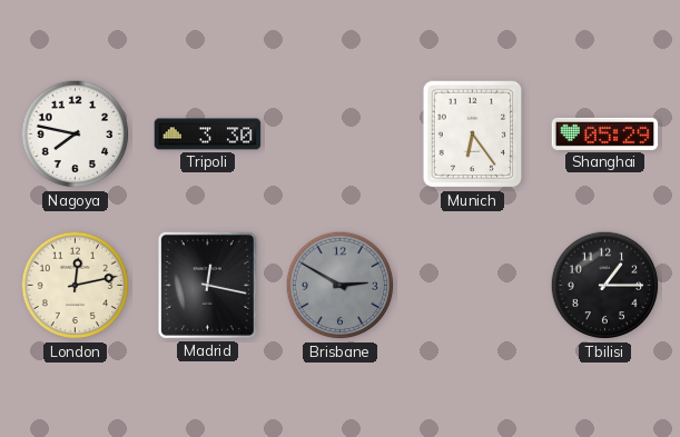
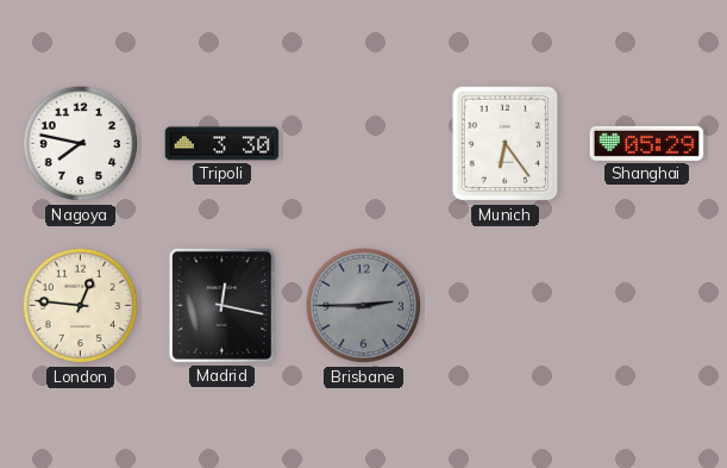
London: 12:13 -> 12:46 (81, 306)
Brisbane: 2:50 -> 2:45 (364, 306)
Tbilisi: 1:15 -> none (605, 286)
